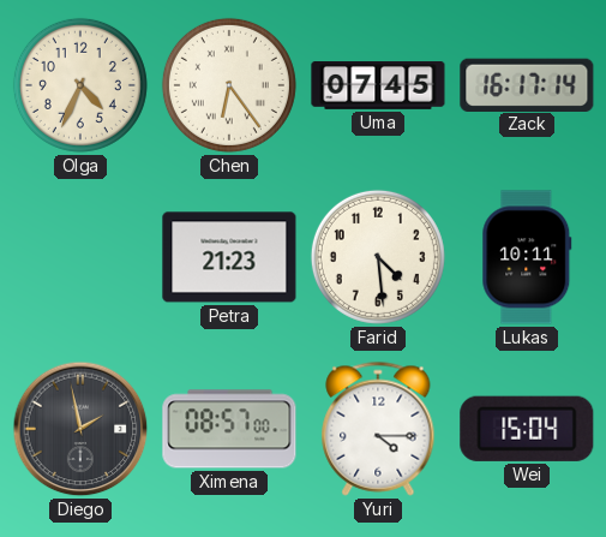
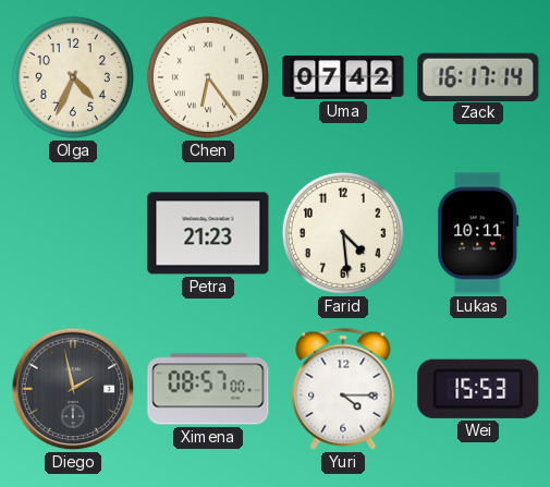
Uma: 07:45 -> 07:42 (343, 78)
Wei: 15:04 -> 15:53 (478, 389)
